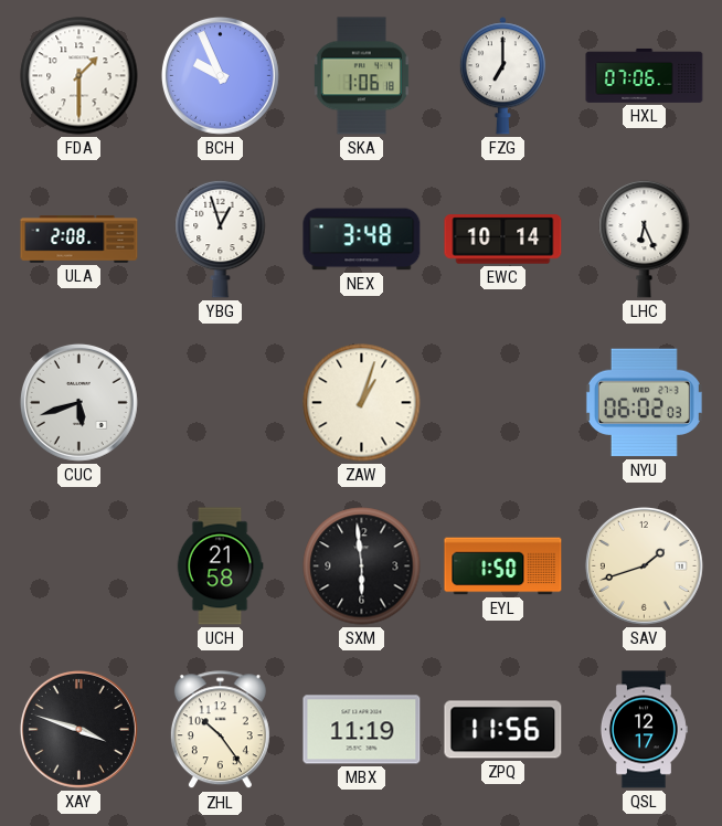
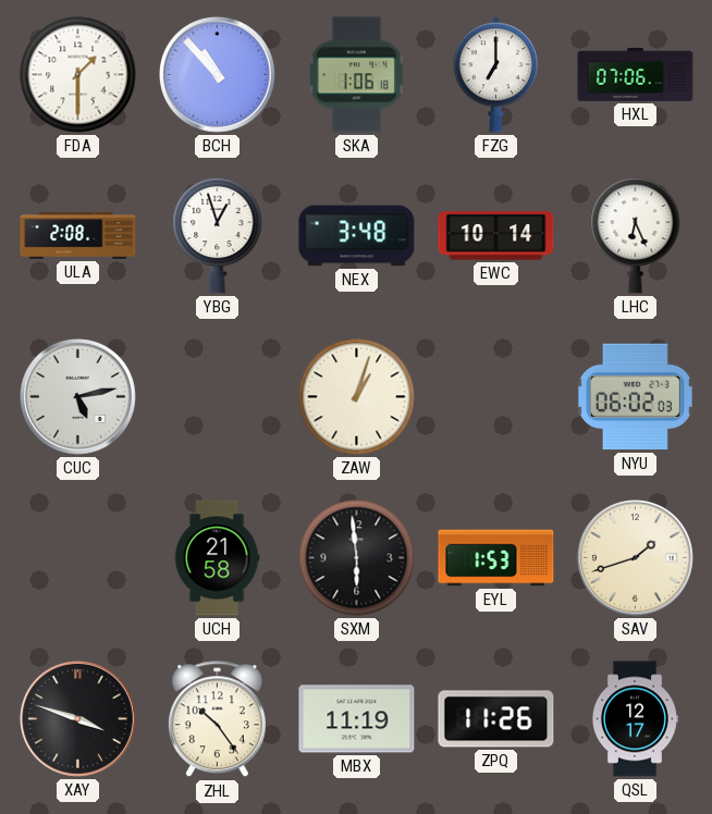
BCH: 9:56 -> 10:53 (217, 74)
CUC: 5:42 -> 5:13 (77, 396)
EYL: 1:50 -> 1:53 (496, 558)
ZPQ: 11:56 -> 11:26 (496, 719)
